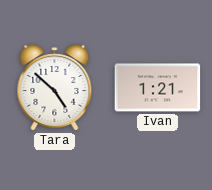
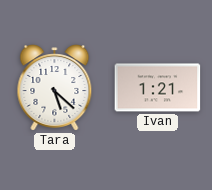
Tara: 4:52 -> 5:22 (55, 88)
